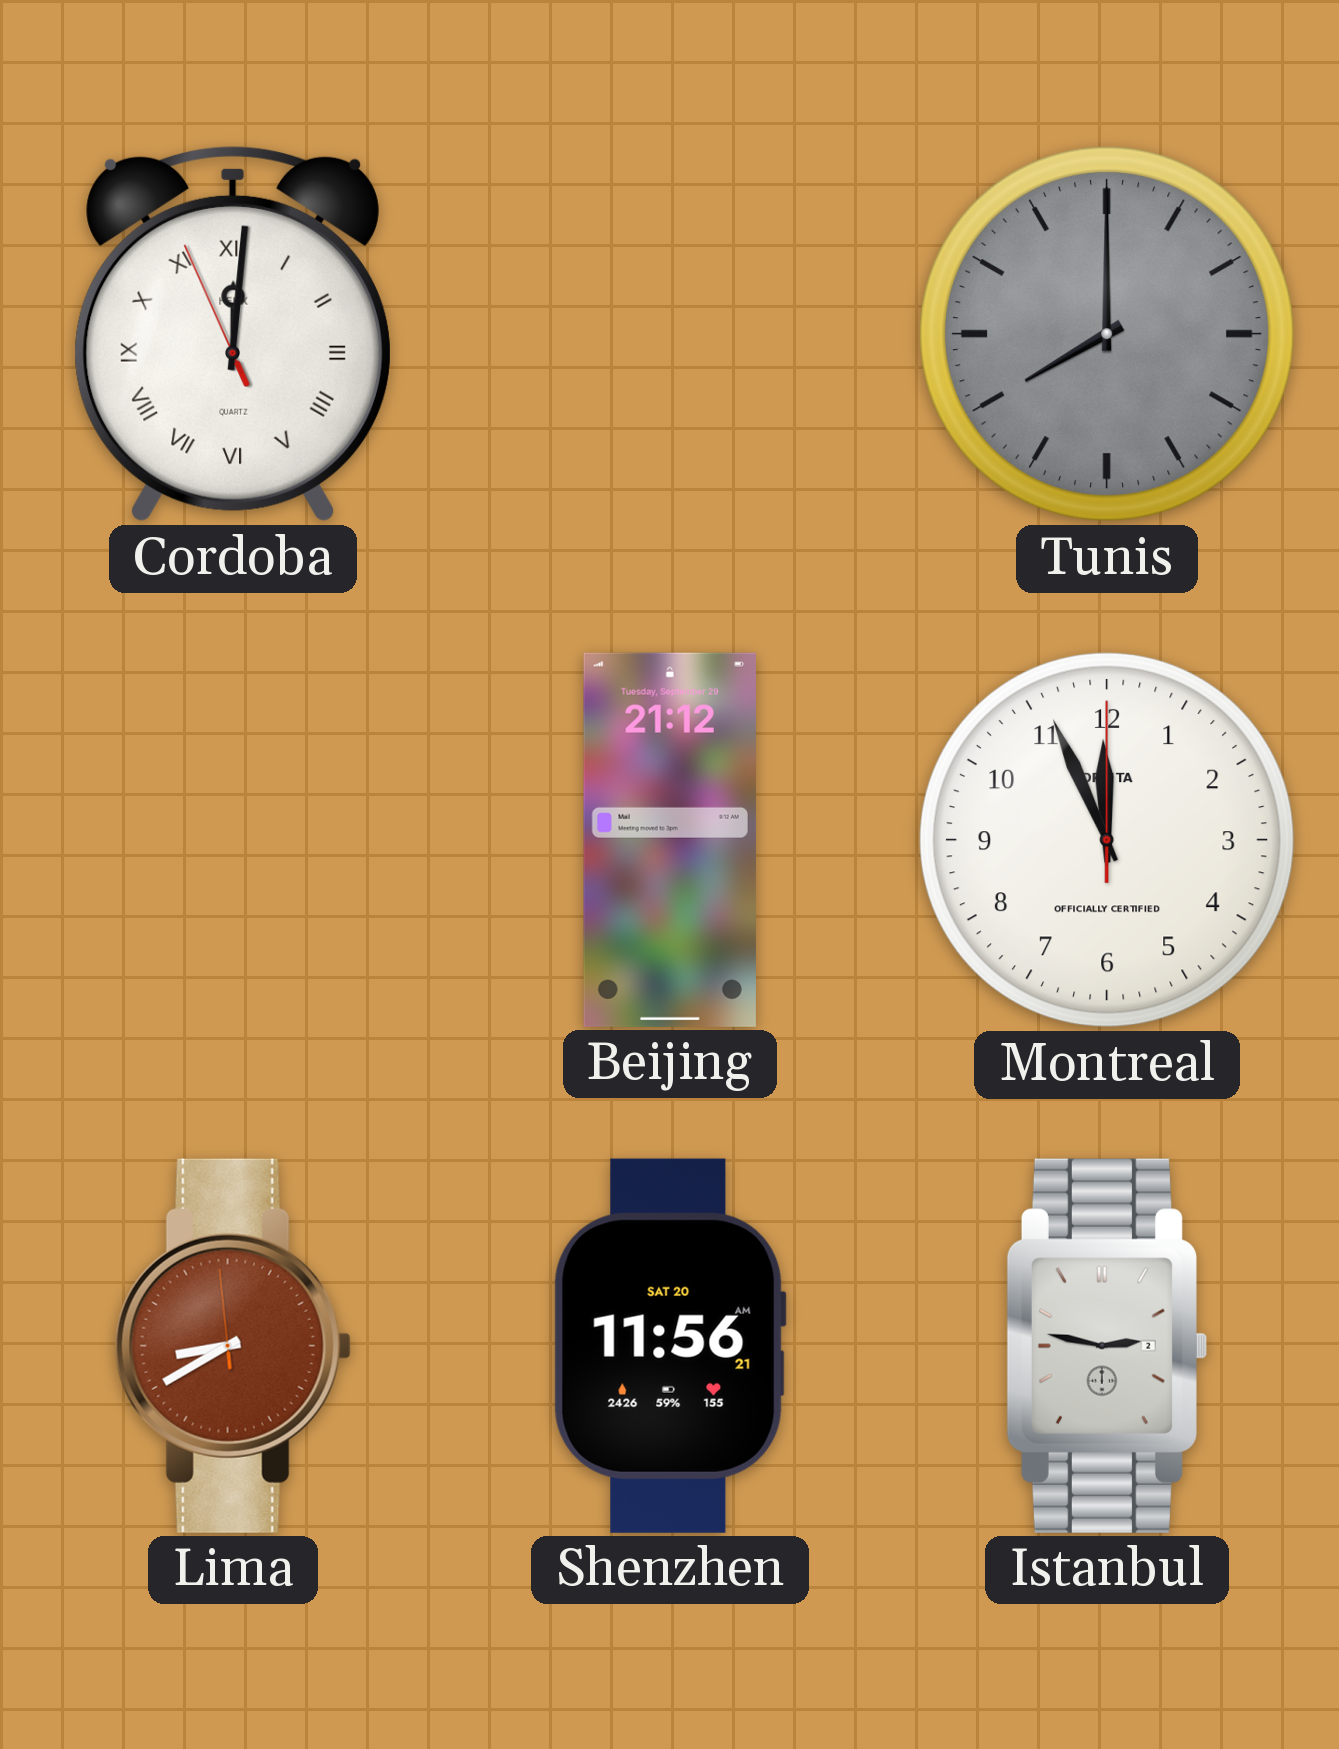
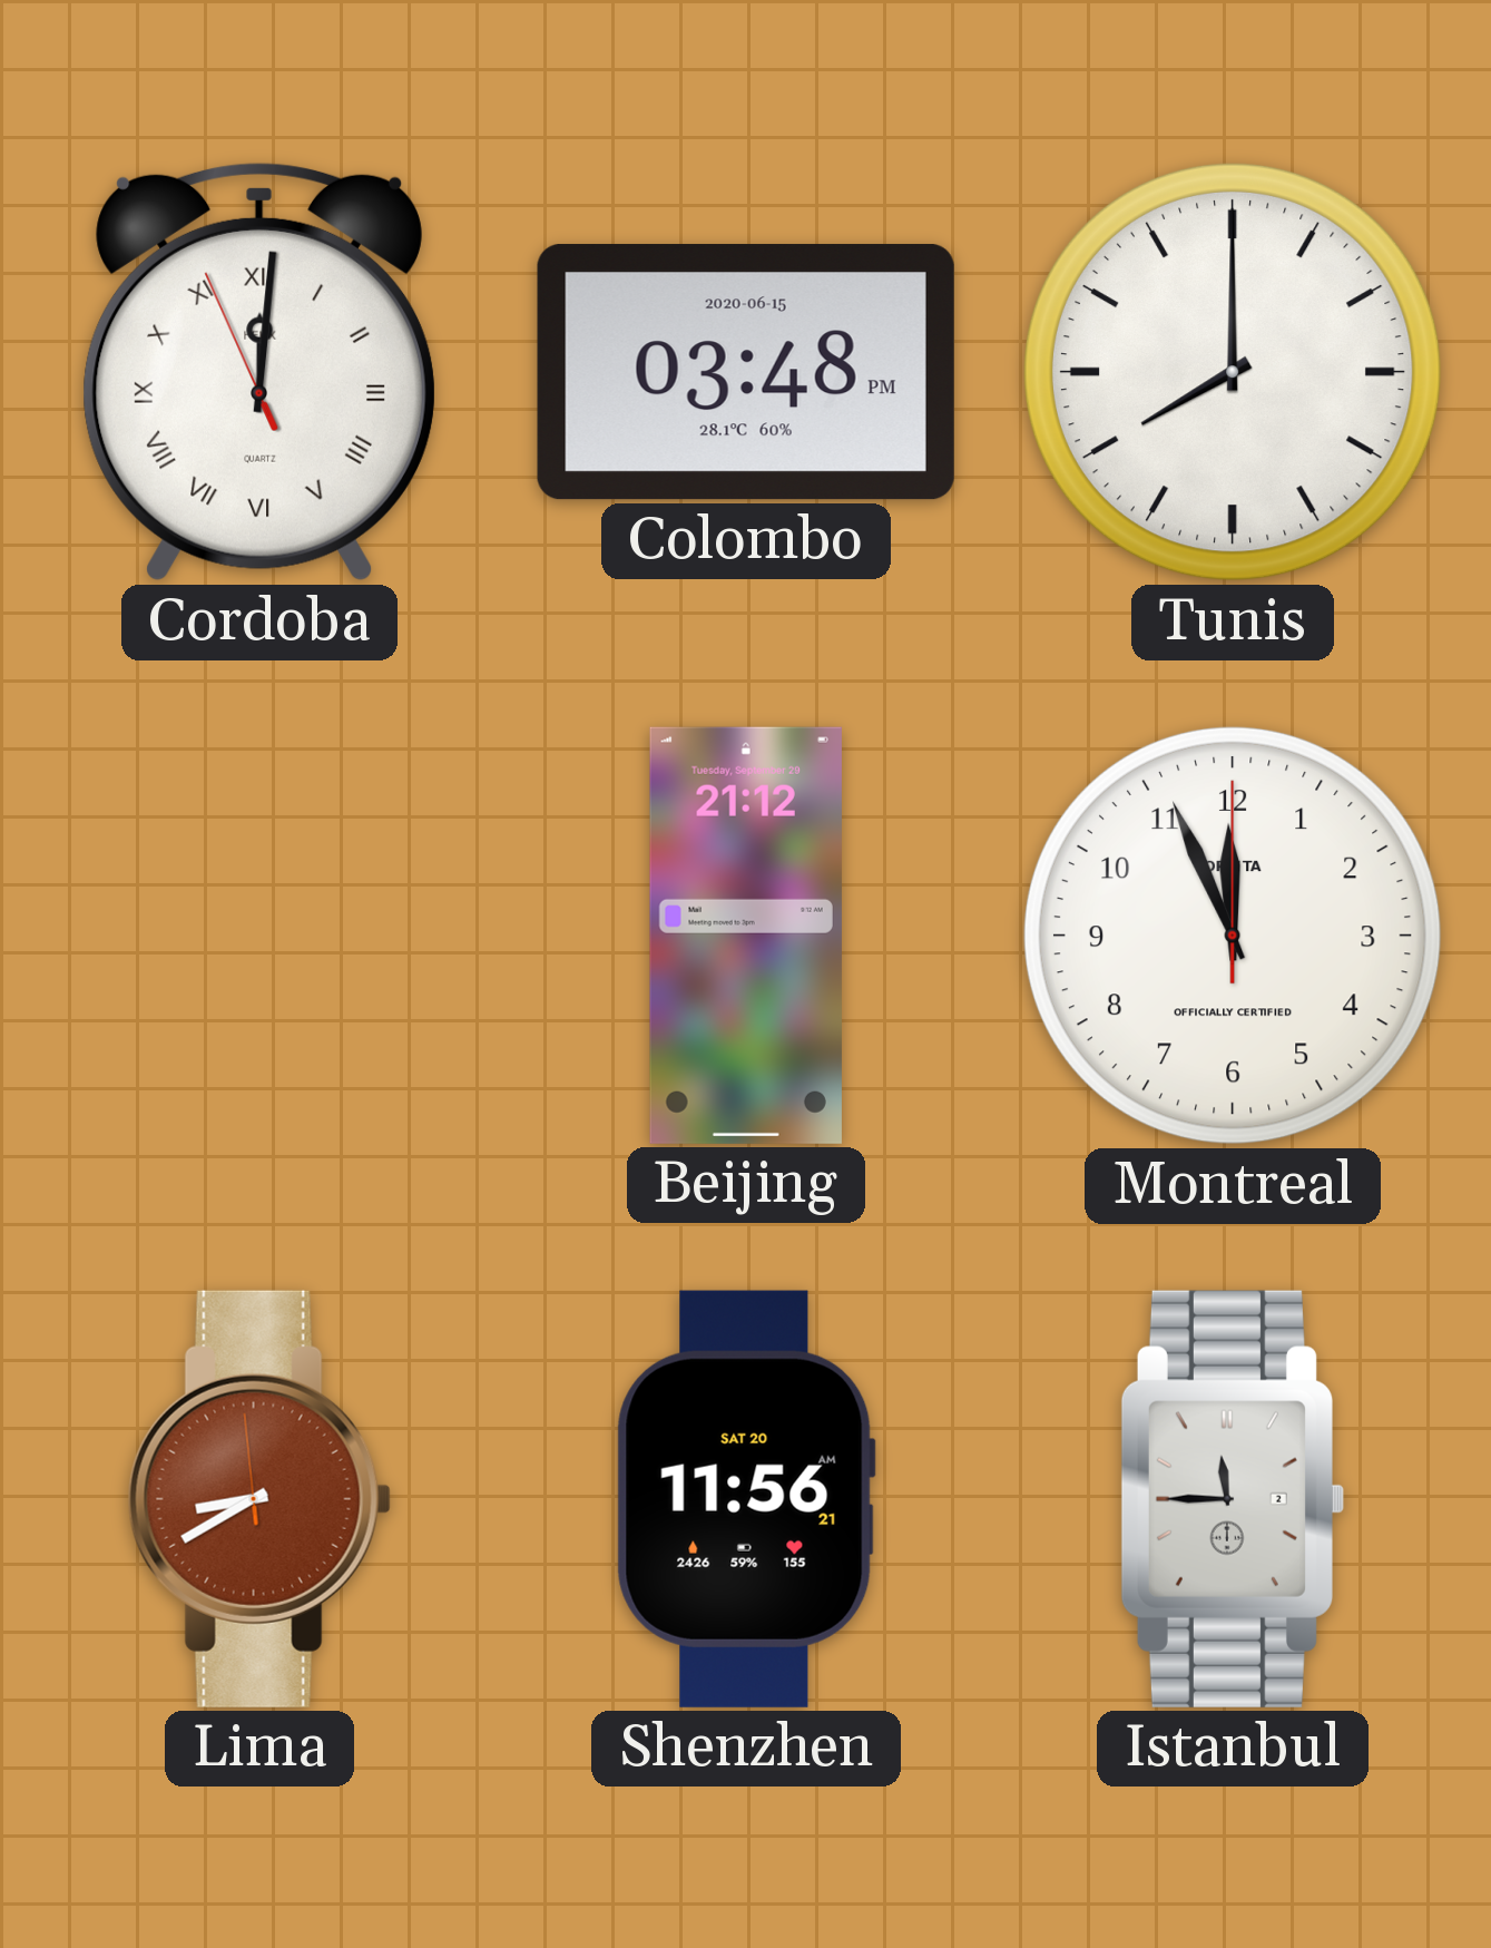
Colombo: none -> 03:48 (746, 372)
Tunis dial: grey -> white (1233, 372)
Istanbul: 2:47 -> 11:45 (1233, 1499)
